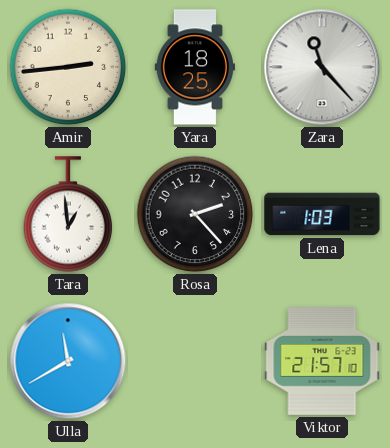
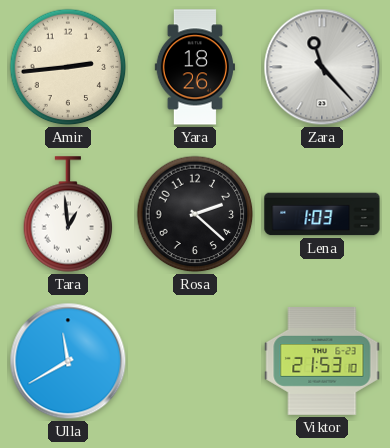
Yara: 18:25 -> 18:26 (195, 67)
Rosa: 2:23 -> 2:22 (195, 214)
Viktor: 21:57 -> 21:53 (322, 362)
